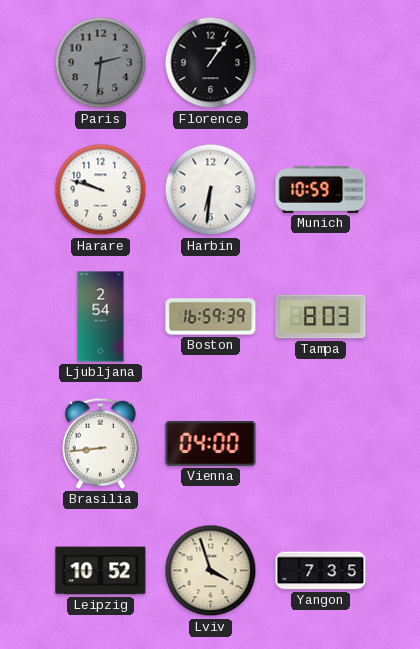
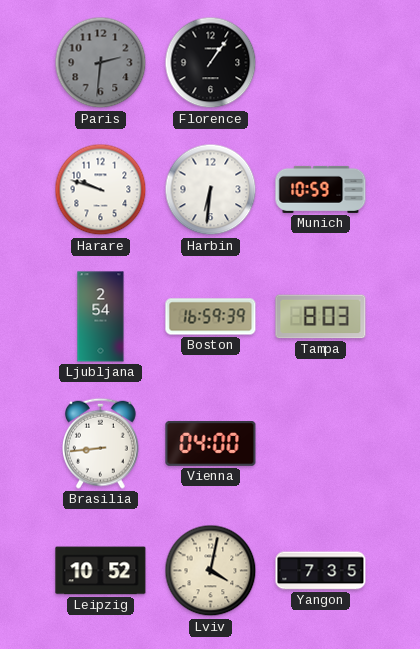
Lviv: 3:57 -> 4:02 (211, 571)
